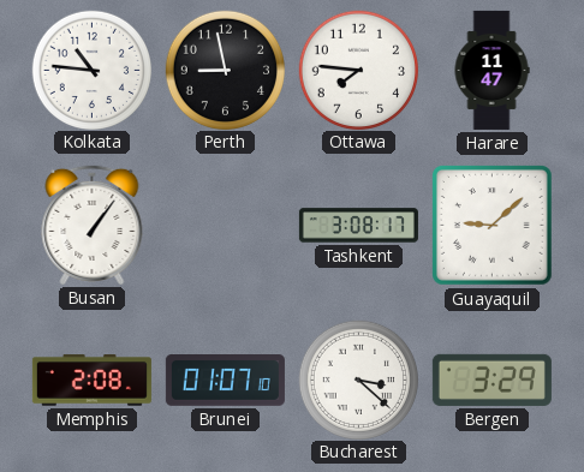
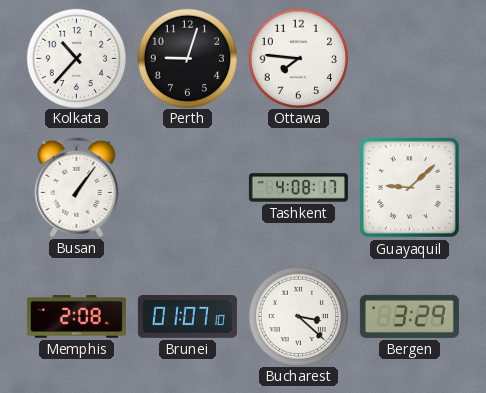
Kolkata: 10:46 -> 10:37 (76, 58)
Perth: 8:58 -> 9:03 (187, 58)
Harare: 11:47 -> none (491, 70)
Tashkent: 3:08 -> 4:08 (298, 188)
